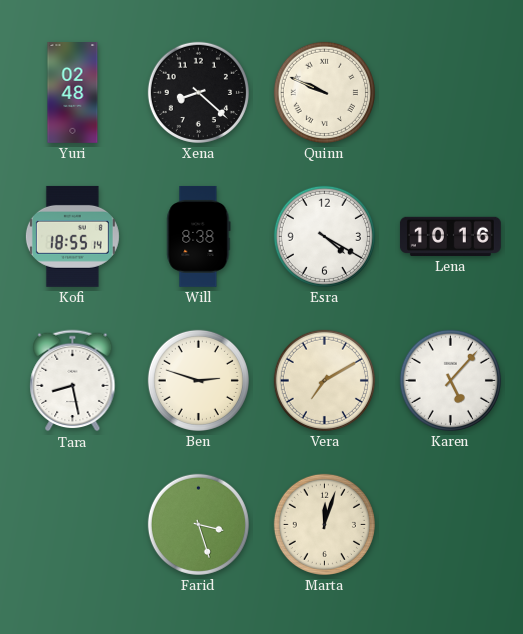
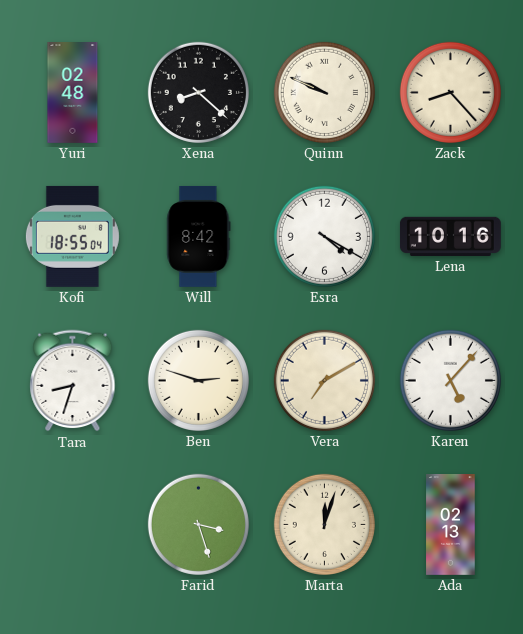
Zack: none -> 8:23 (450, 92)
Kofi: 18:55:14 -> 18:55:04 (72, 236)
Will: 8:38 -> 8:42 (199, 236)
Tara: 8:28 -> 8:33 (73, 381)
Ada: none -> 02:13 (451, 525)
